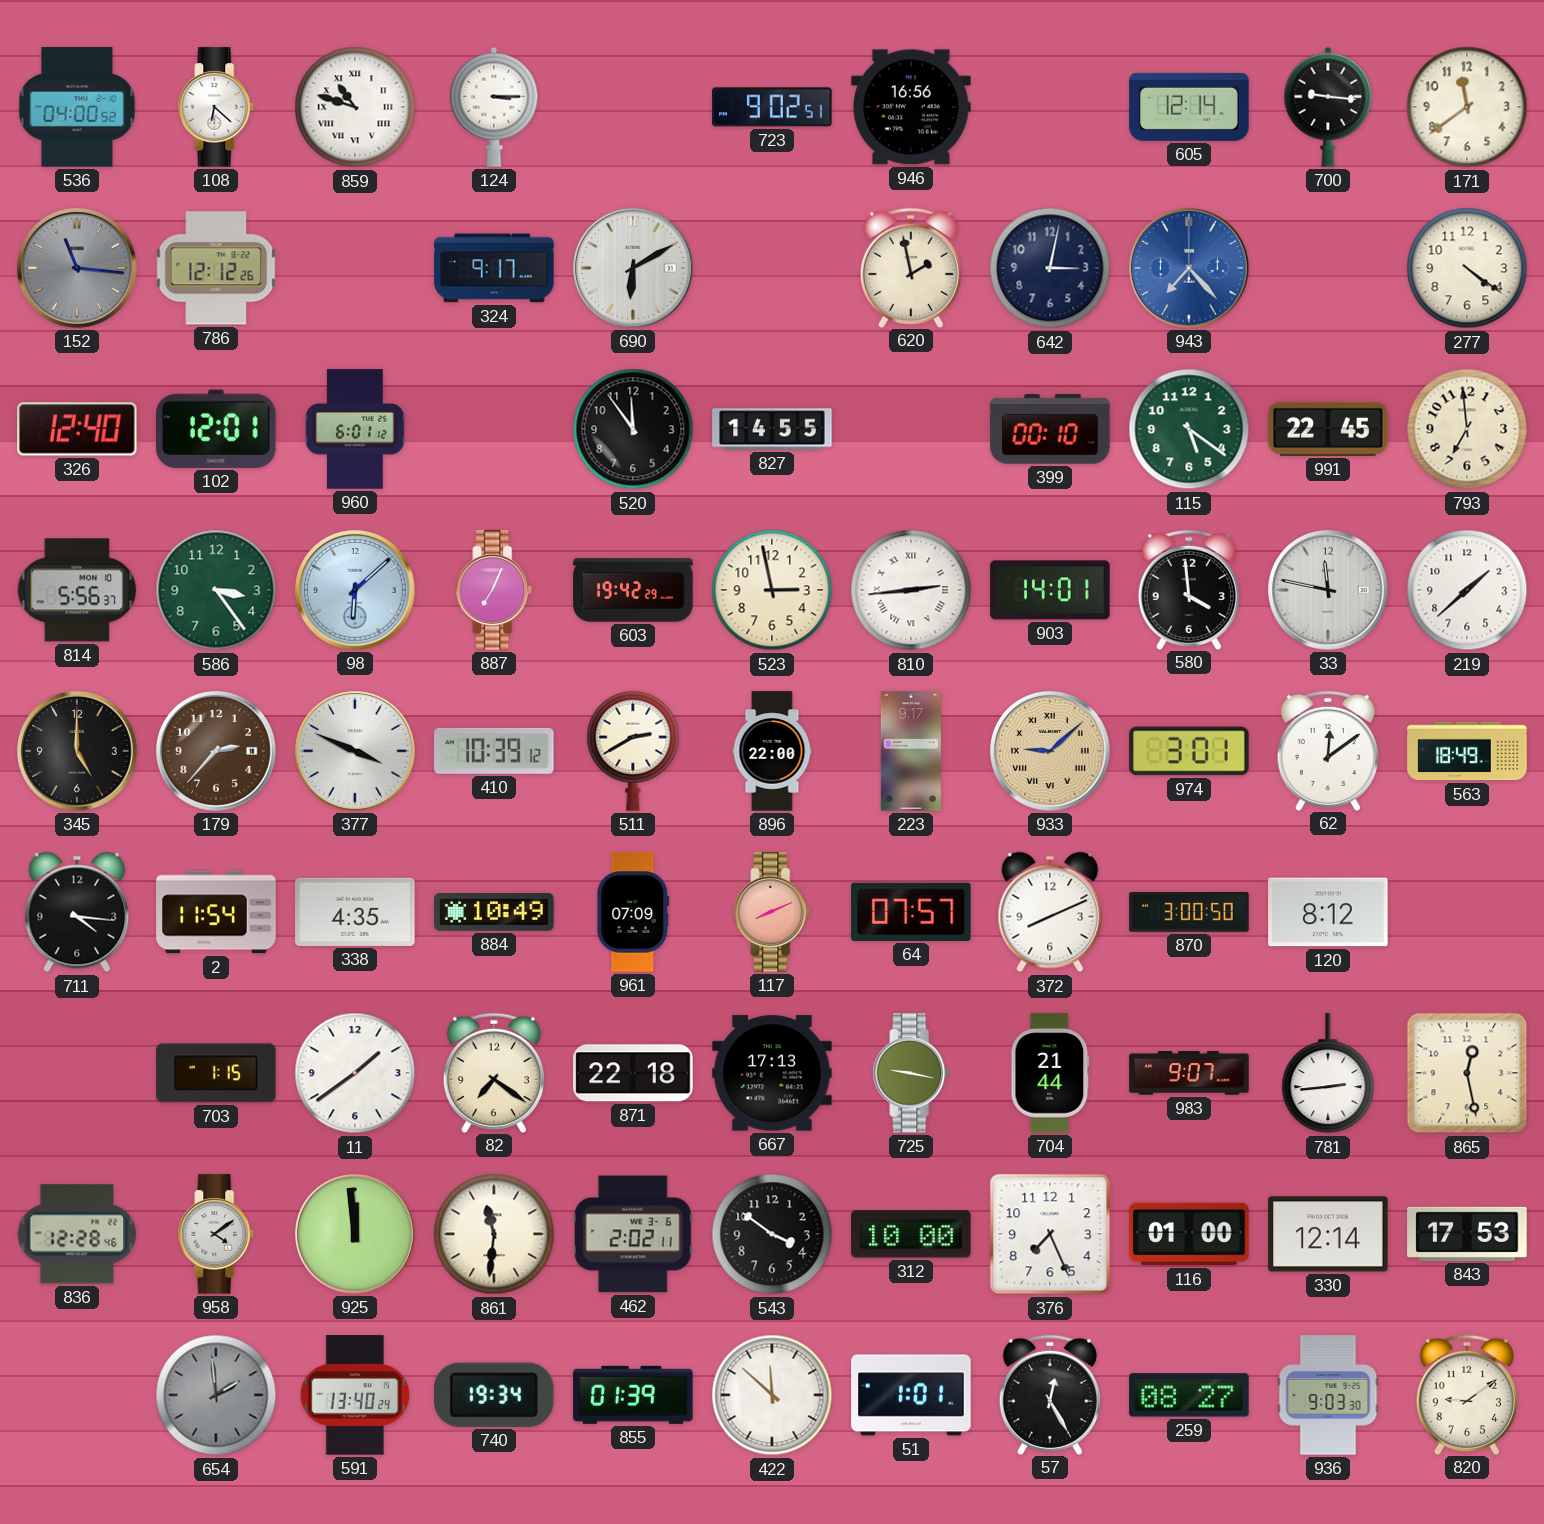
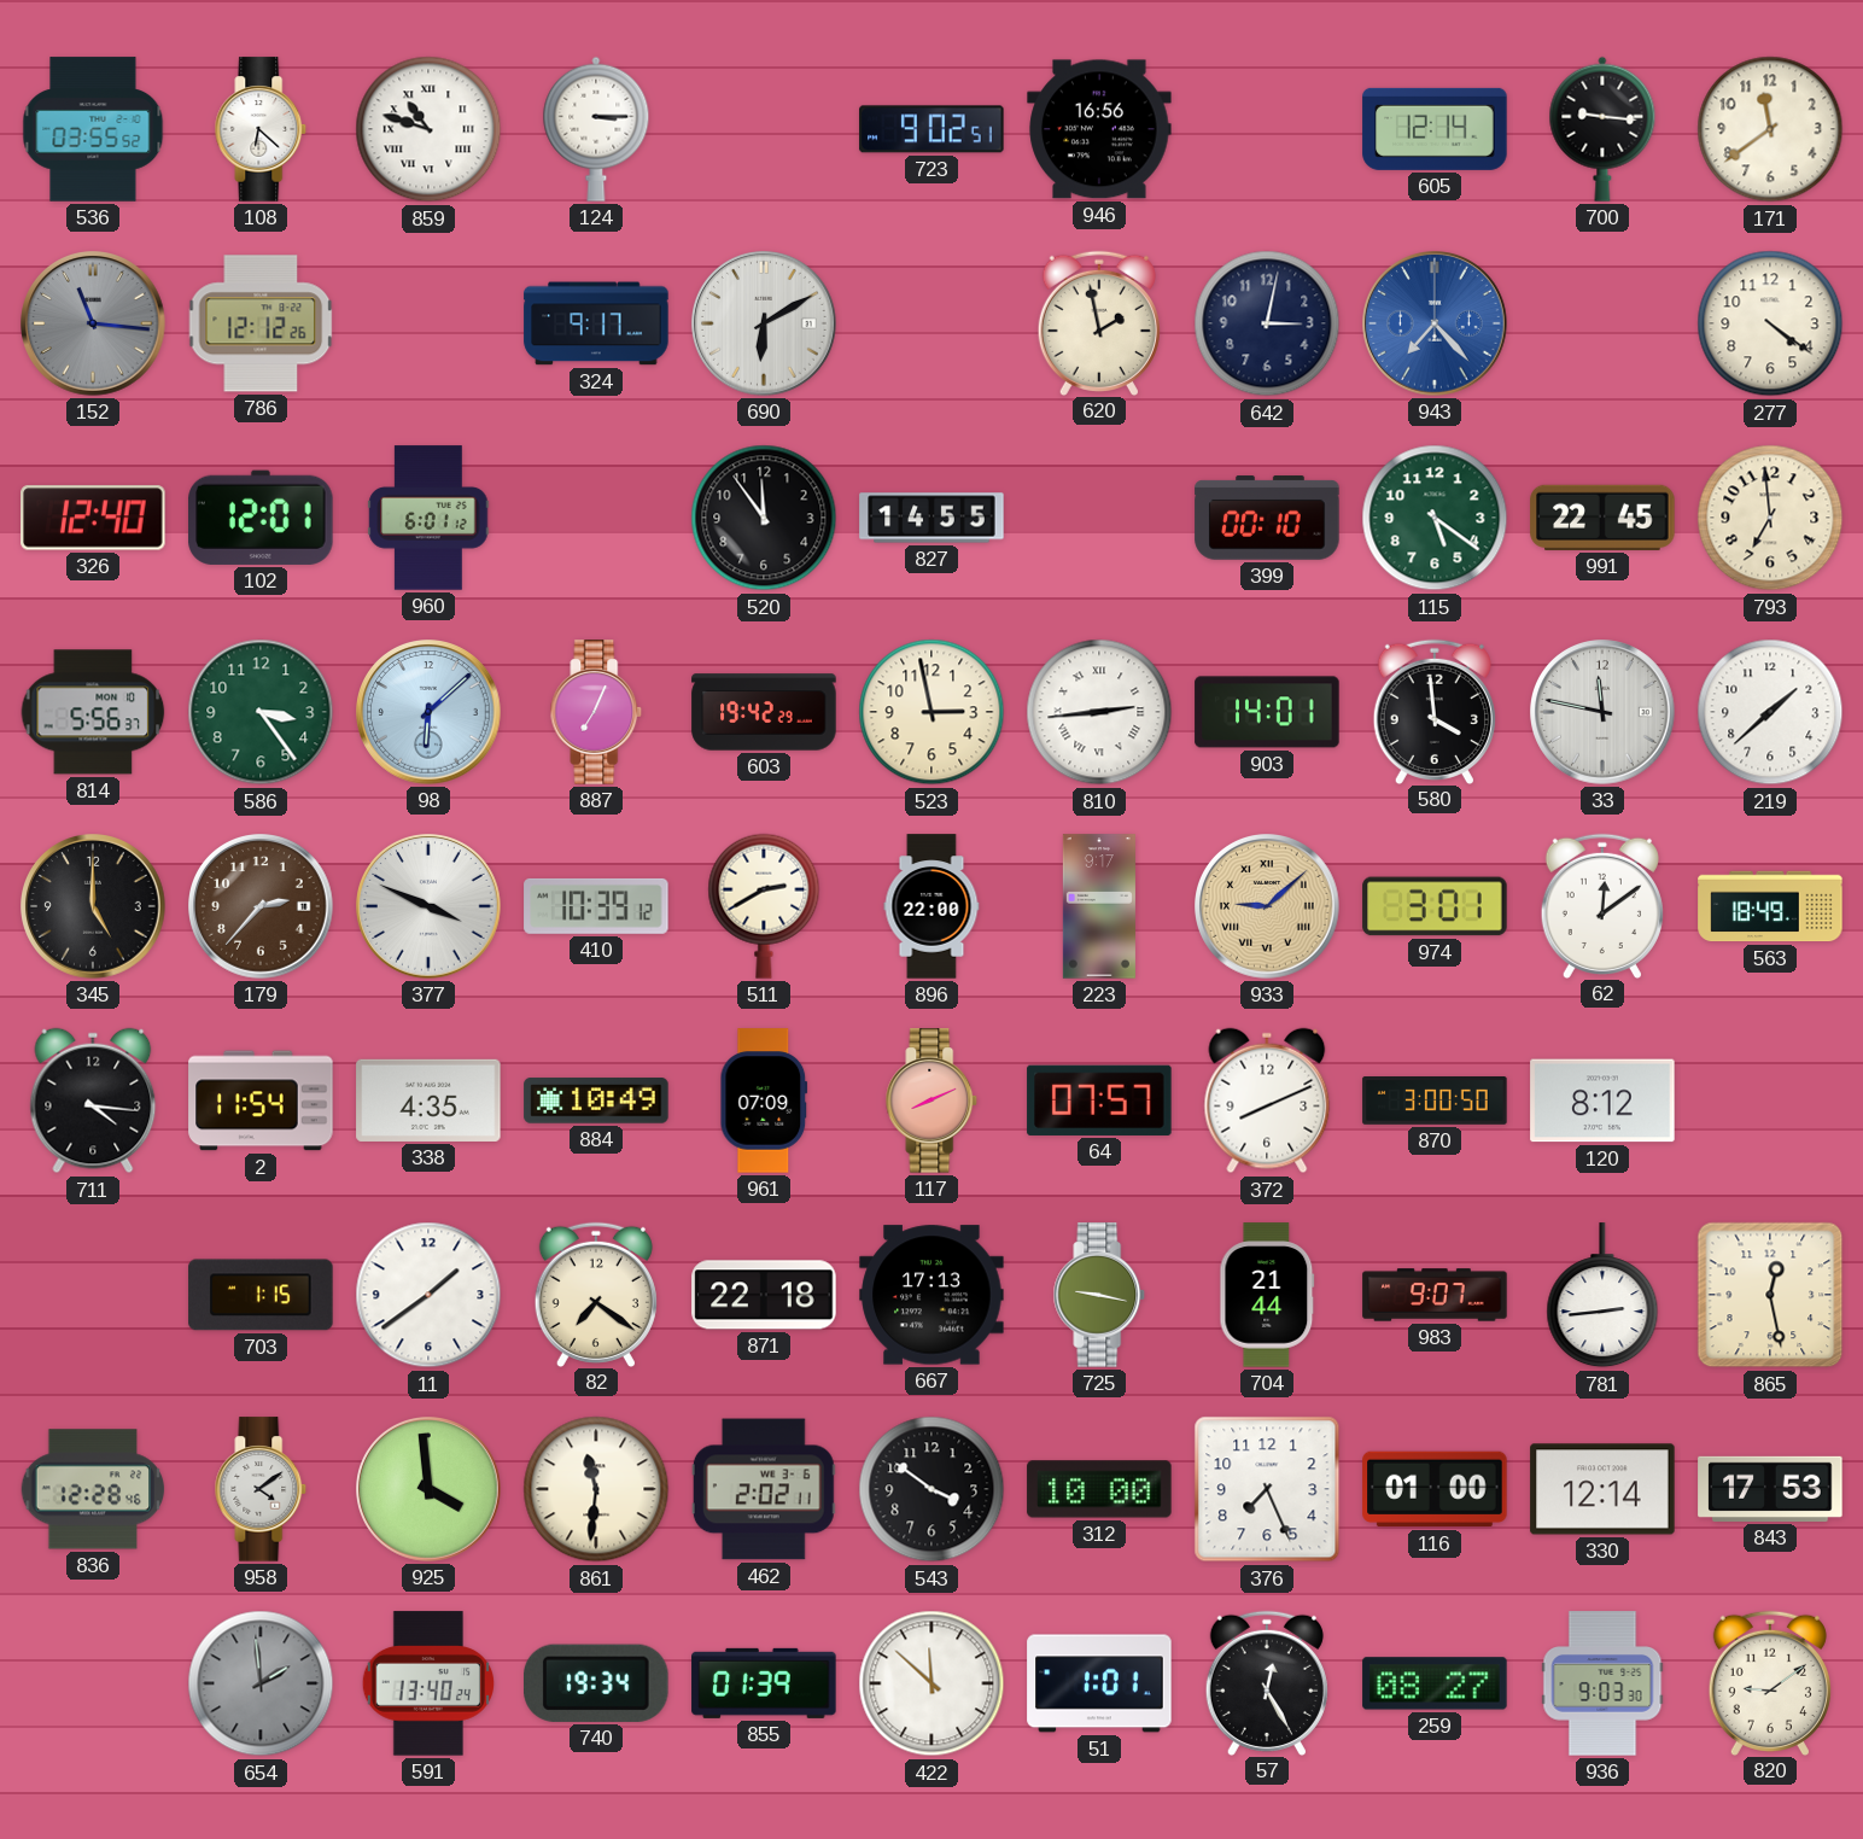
536: 04:00 -> 03:55 (93, 129)
925: 11:59 -> 3:59 (430, 1490)
